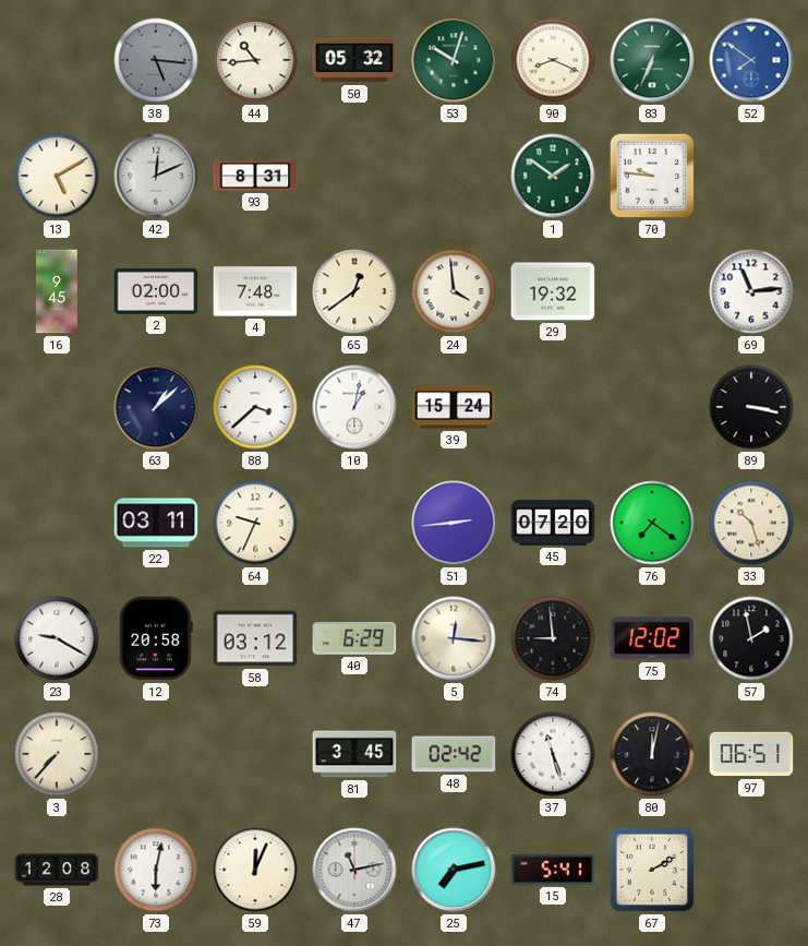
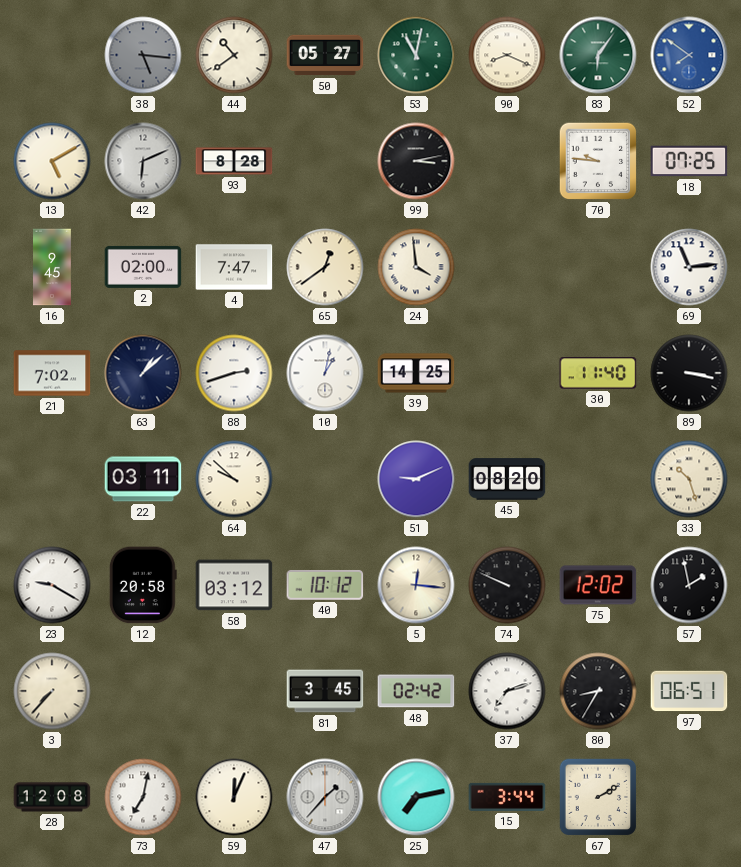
44: 10:44 -> 10:39 (234, 55)
50: 05:32 -> 05:27 (325, 55)
53: 10:03 -> 11:02 (416, 55)
83: 6:34 -> 6:06 (598, 55)
42: 12:11 -> 6:11 (143, 161)
93: 8:31 -> 8:28 (234, 161)
99: none -> 3:13 (416, 161)
1: 1:51 -> none (553, 176)
18: none -> 07:25 (689, 161)
4: 7:48 -> 7:47 (234, 267)
29: 19:32 -> none (553, 291)
21: none -> 7:02 (52, 373)
88: 3:38 -> 2:42 (234, 373)
39: 15:24 -> 14:25 (416, 373)
30: none -> 11:40 (598, 373)
64: 9:34 -> 9:52 (234, 479)
51: 2:44 -> 9:11 (416, 479)
45: 07:20 -> 08:20 (507, 479)
76: 7:21 -> none (652, 523)
40: 6:29 -> 10:12 (325, 585)
74: 8:59 -> 9:49 (507, 585)
37: 11:27 -> 7:12 (507, 691)
80: 12:02 -> 8:35 (598, 691)
73: 6:02 -> 7:02 (143, 797)
47: 11:13 -> 1:37 (325, 797)
15: 5:41 -> 3:44 (507, 797)
